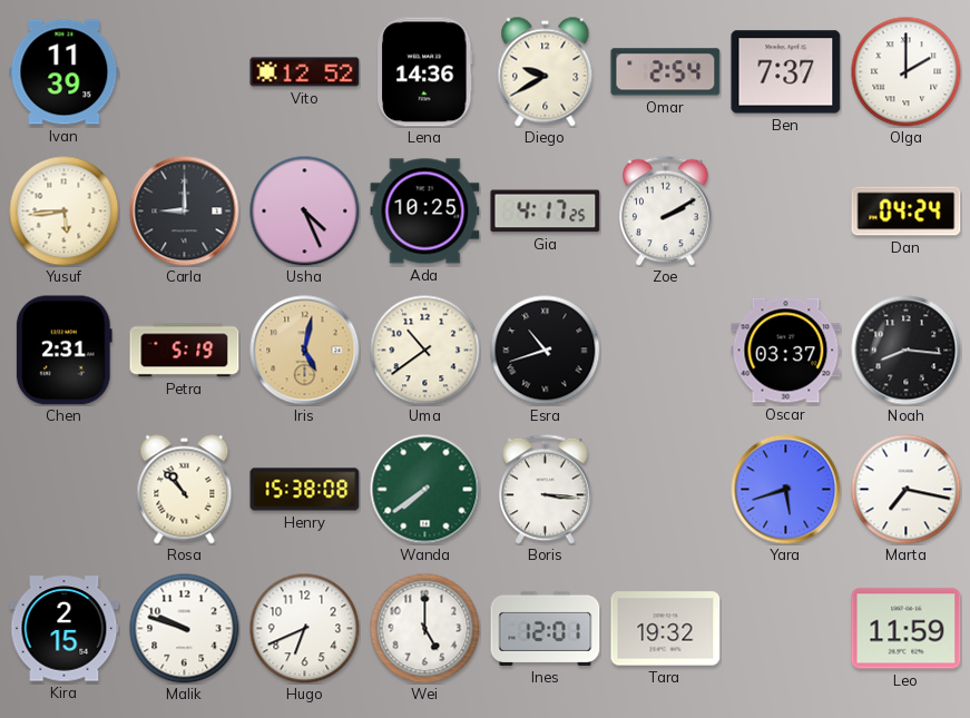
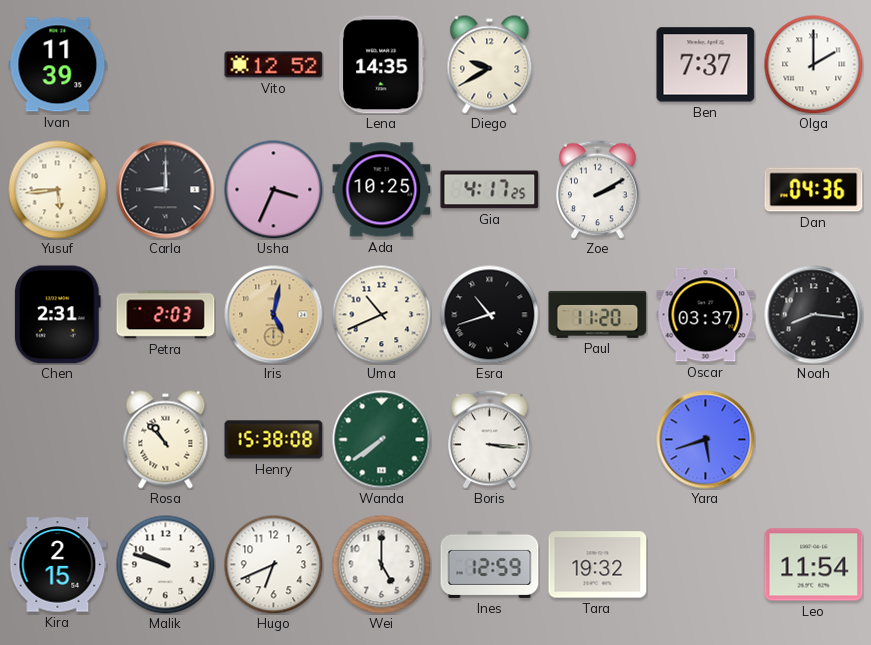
Lena: 14:36 -> 14:35 (382, 65)
Omar: 2:54 -> none (666, 72)
Usha: 4:26 -> 3:34 (274, 190)
Dan: 04:24 -> 04:36 (814, 190)
Petra: 5:19 -> 2:03 (166, 315)
Uma: 10:39 -> 10:41 (382, 315)
Paul: none -> 11:20 (598, 314)
Marta: 7:17 -> none (907, 490)
Ines: 12:01 -> 12:59 (490, 564)
Leo: 11:59 -> 11:54 (814, 565)
